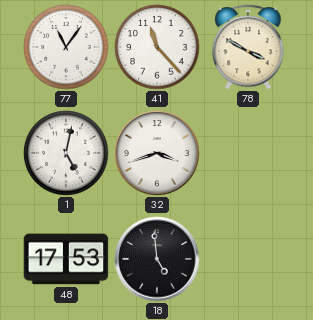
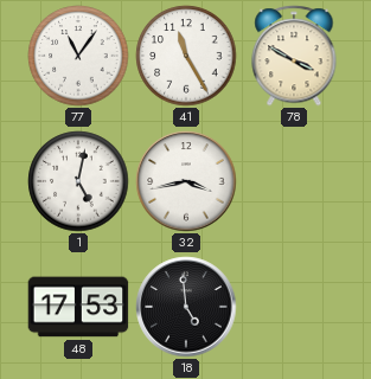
41: 11:23 -> 11:25 (186, 56)
32: 3:42 -> 3:43 (186, 181)
